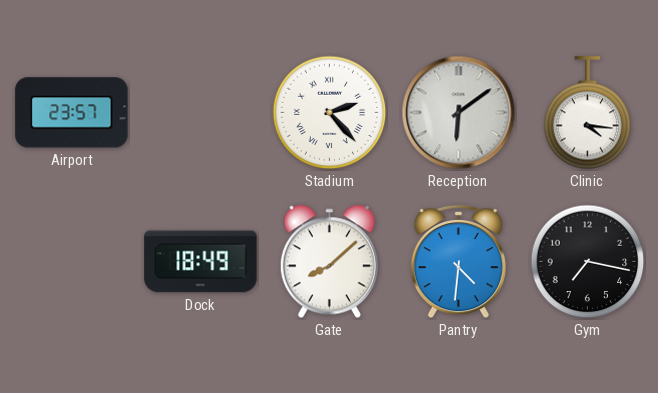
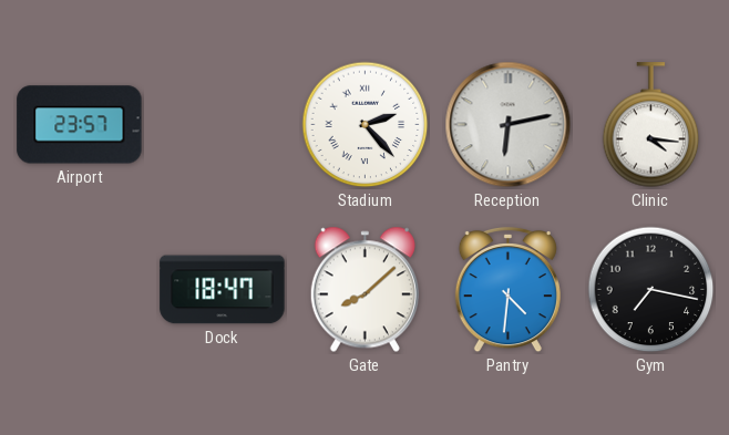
Reception: 6:09 -> 6:13 (509, 125)
Dock: 18:49 -> 18:47 (223, 290)
